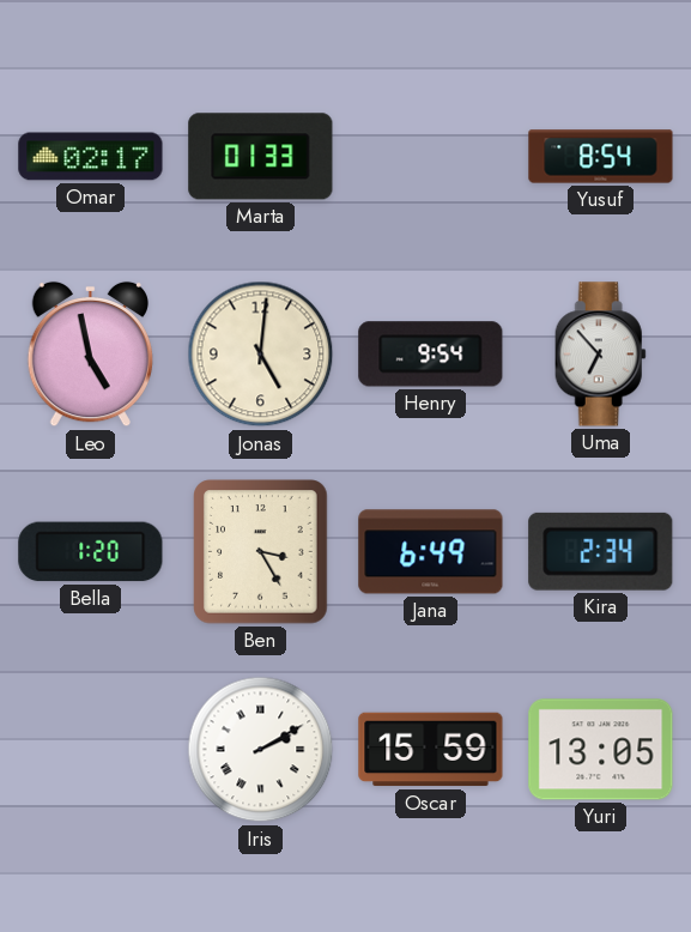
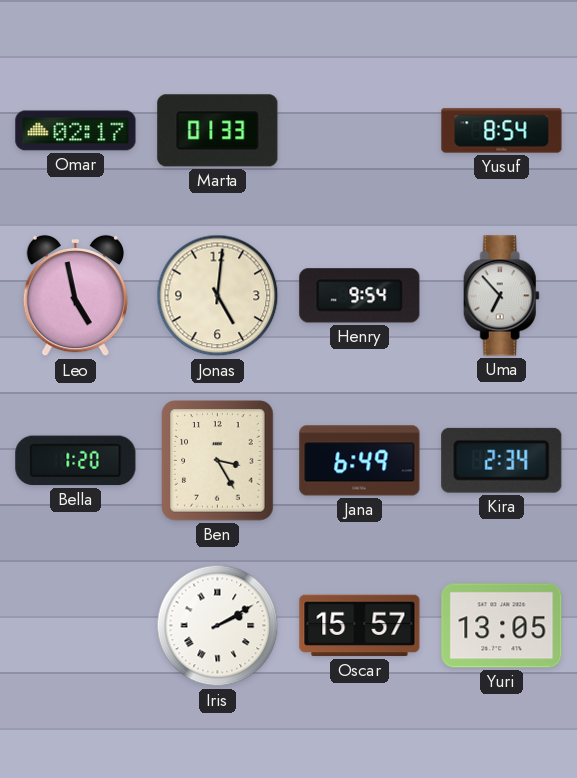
Oscar: 15:59 -> 15:57 (360, 626)
